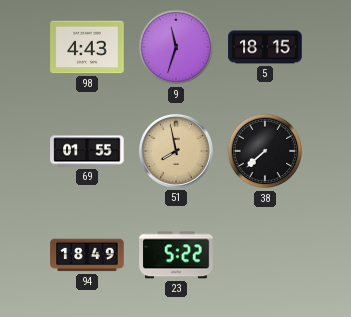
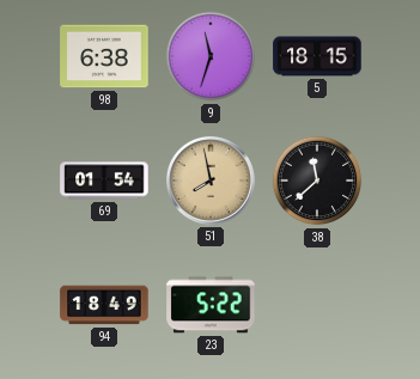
98: 4:43 -> 6:38 (104, 56)
69: 01:55 -> 01:54 (104, 181)
38: 7:38 -> 11:38 (317, 181)
